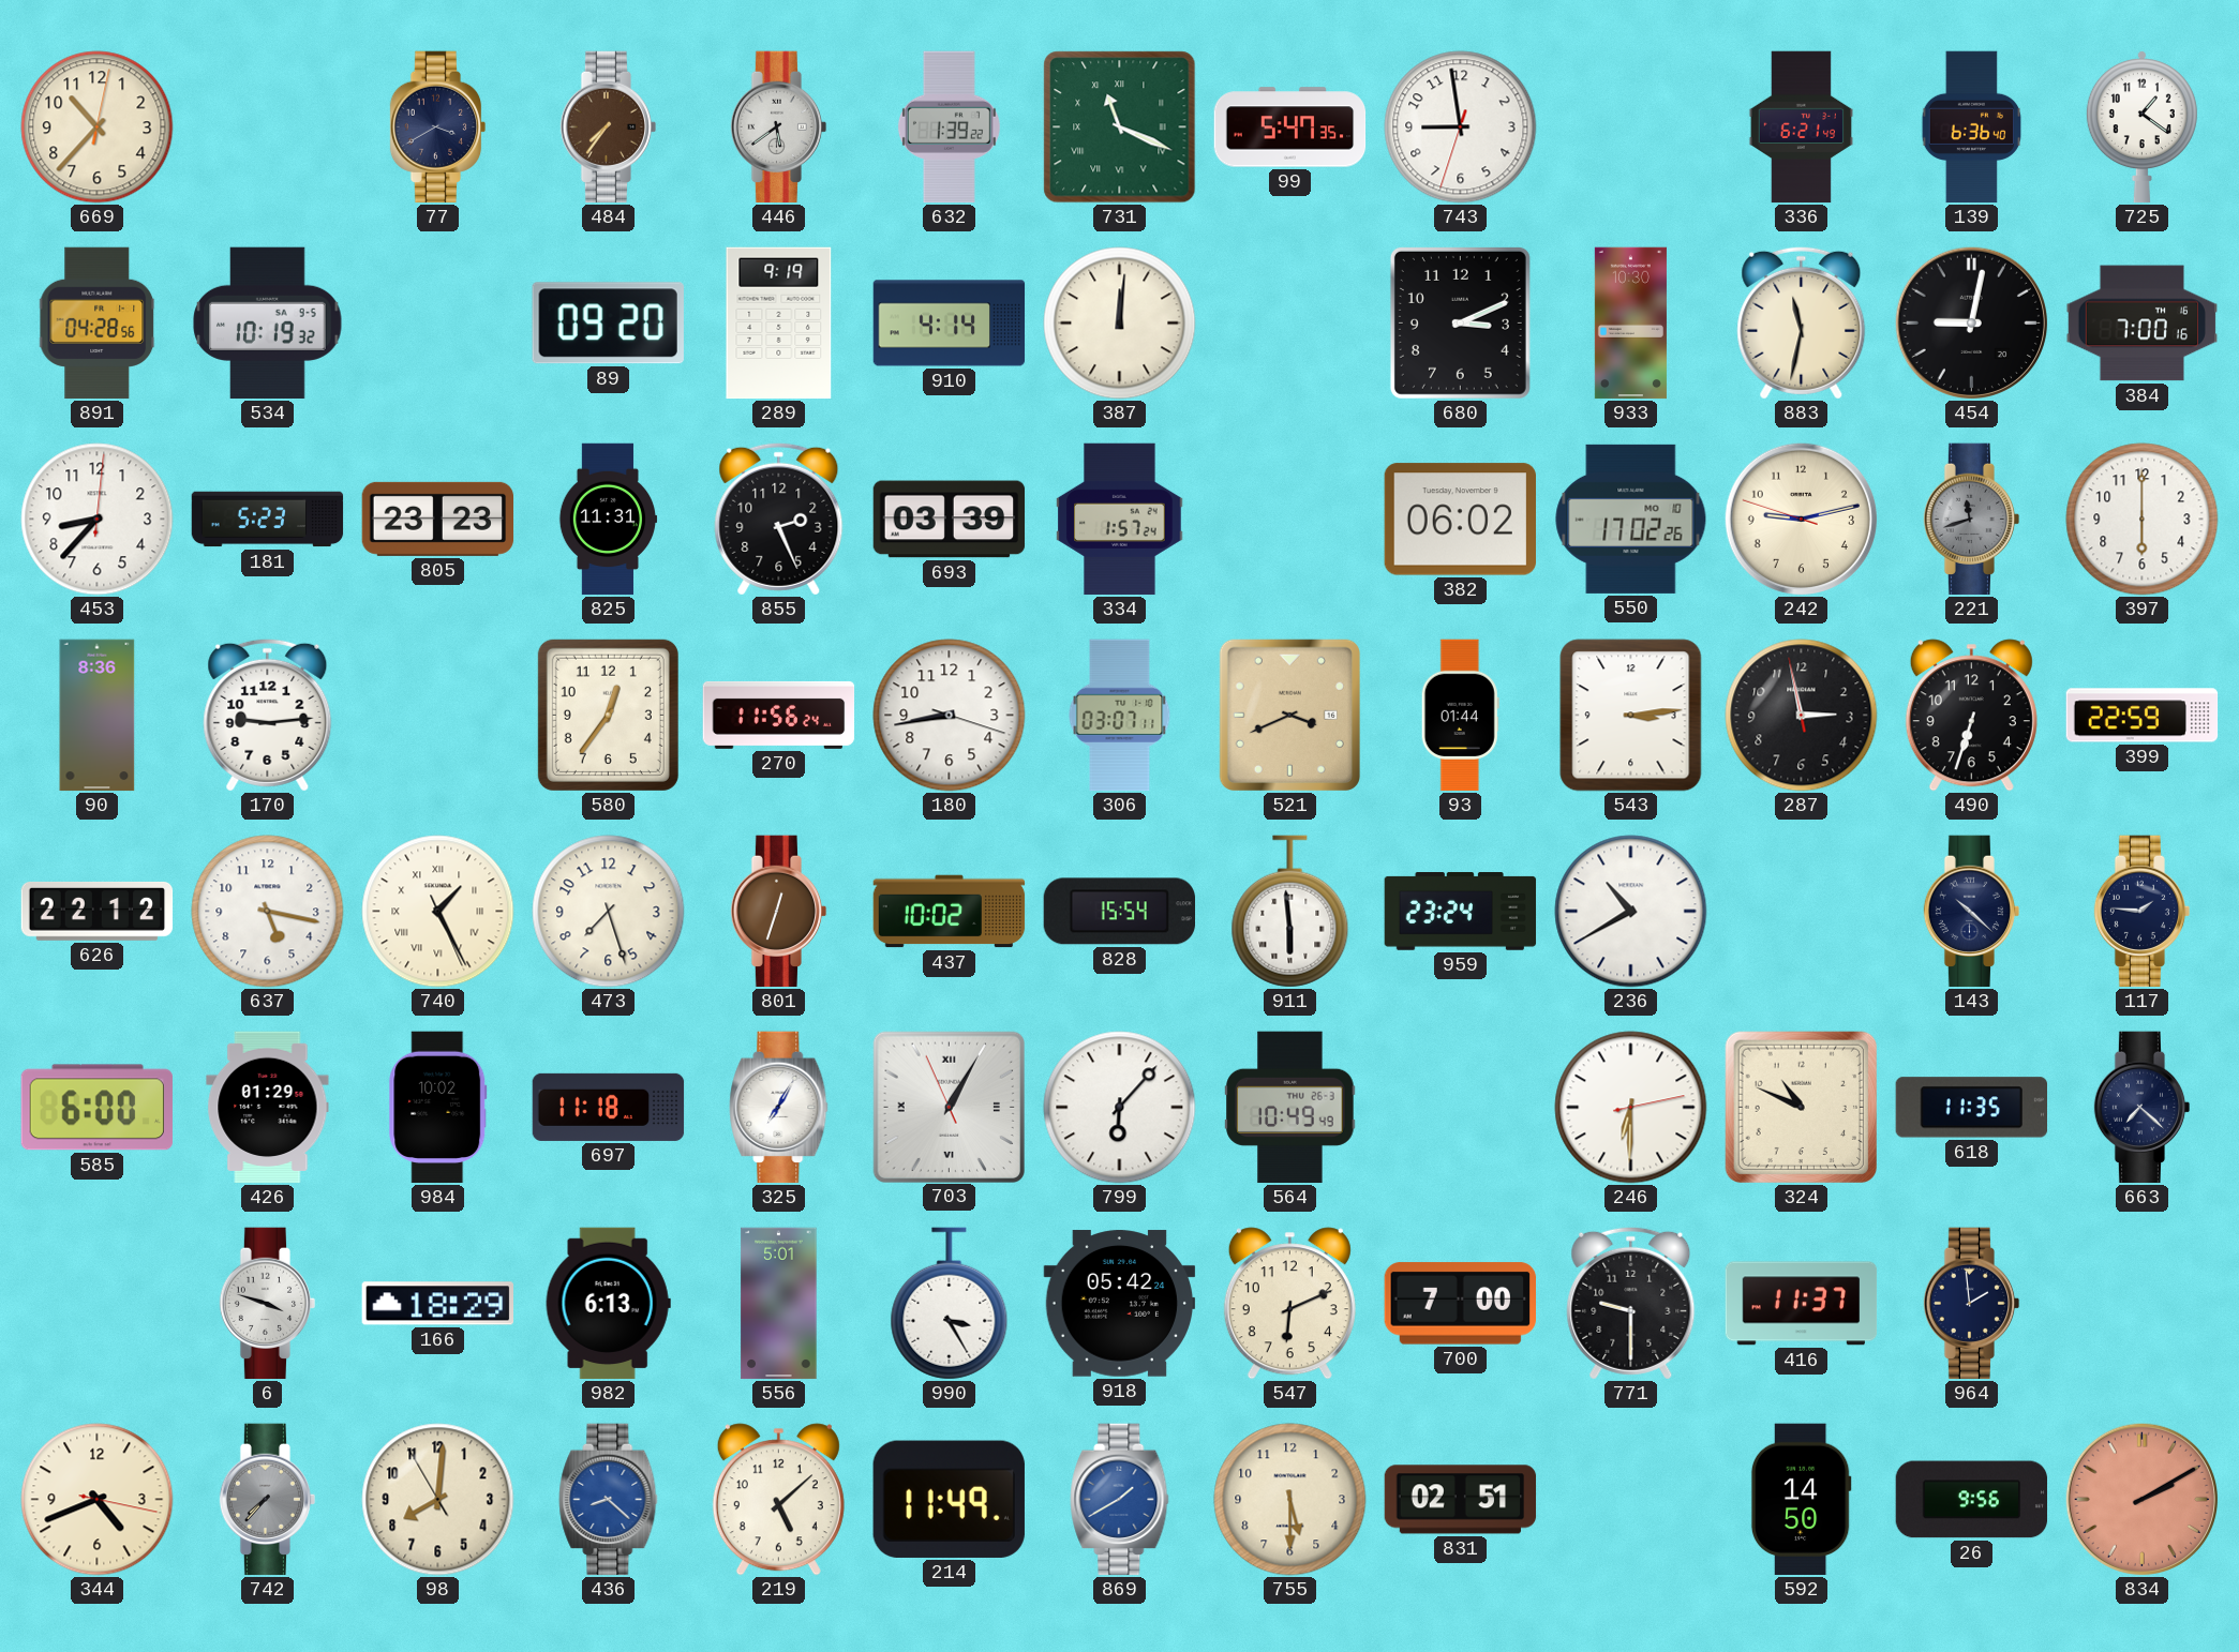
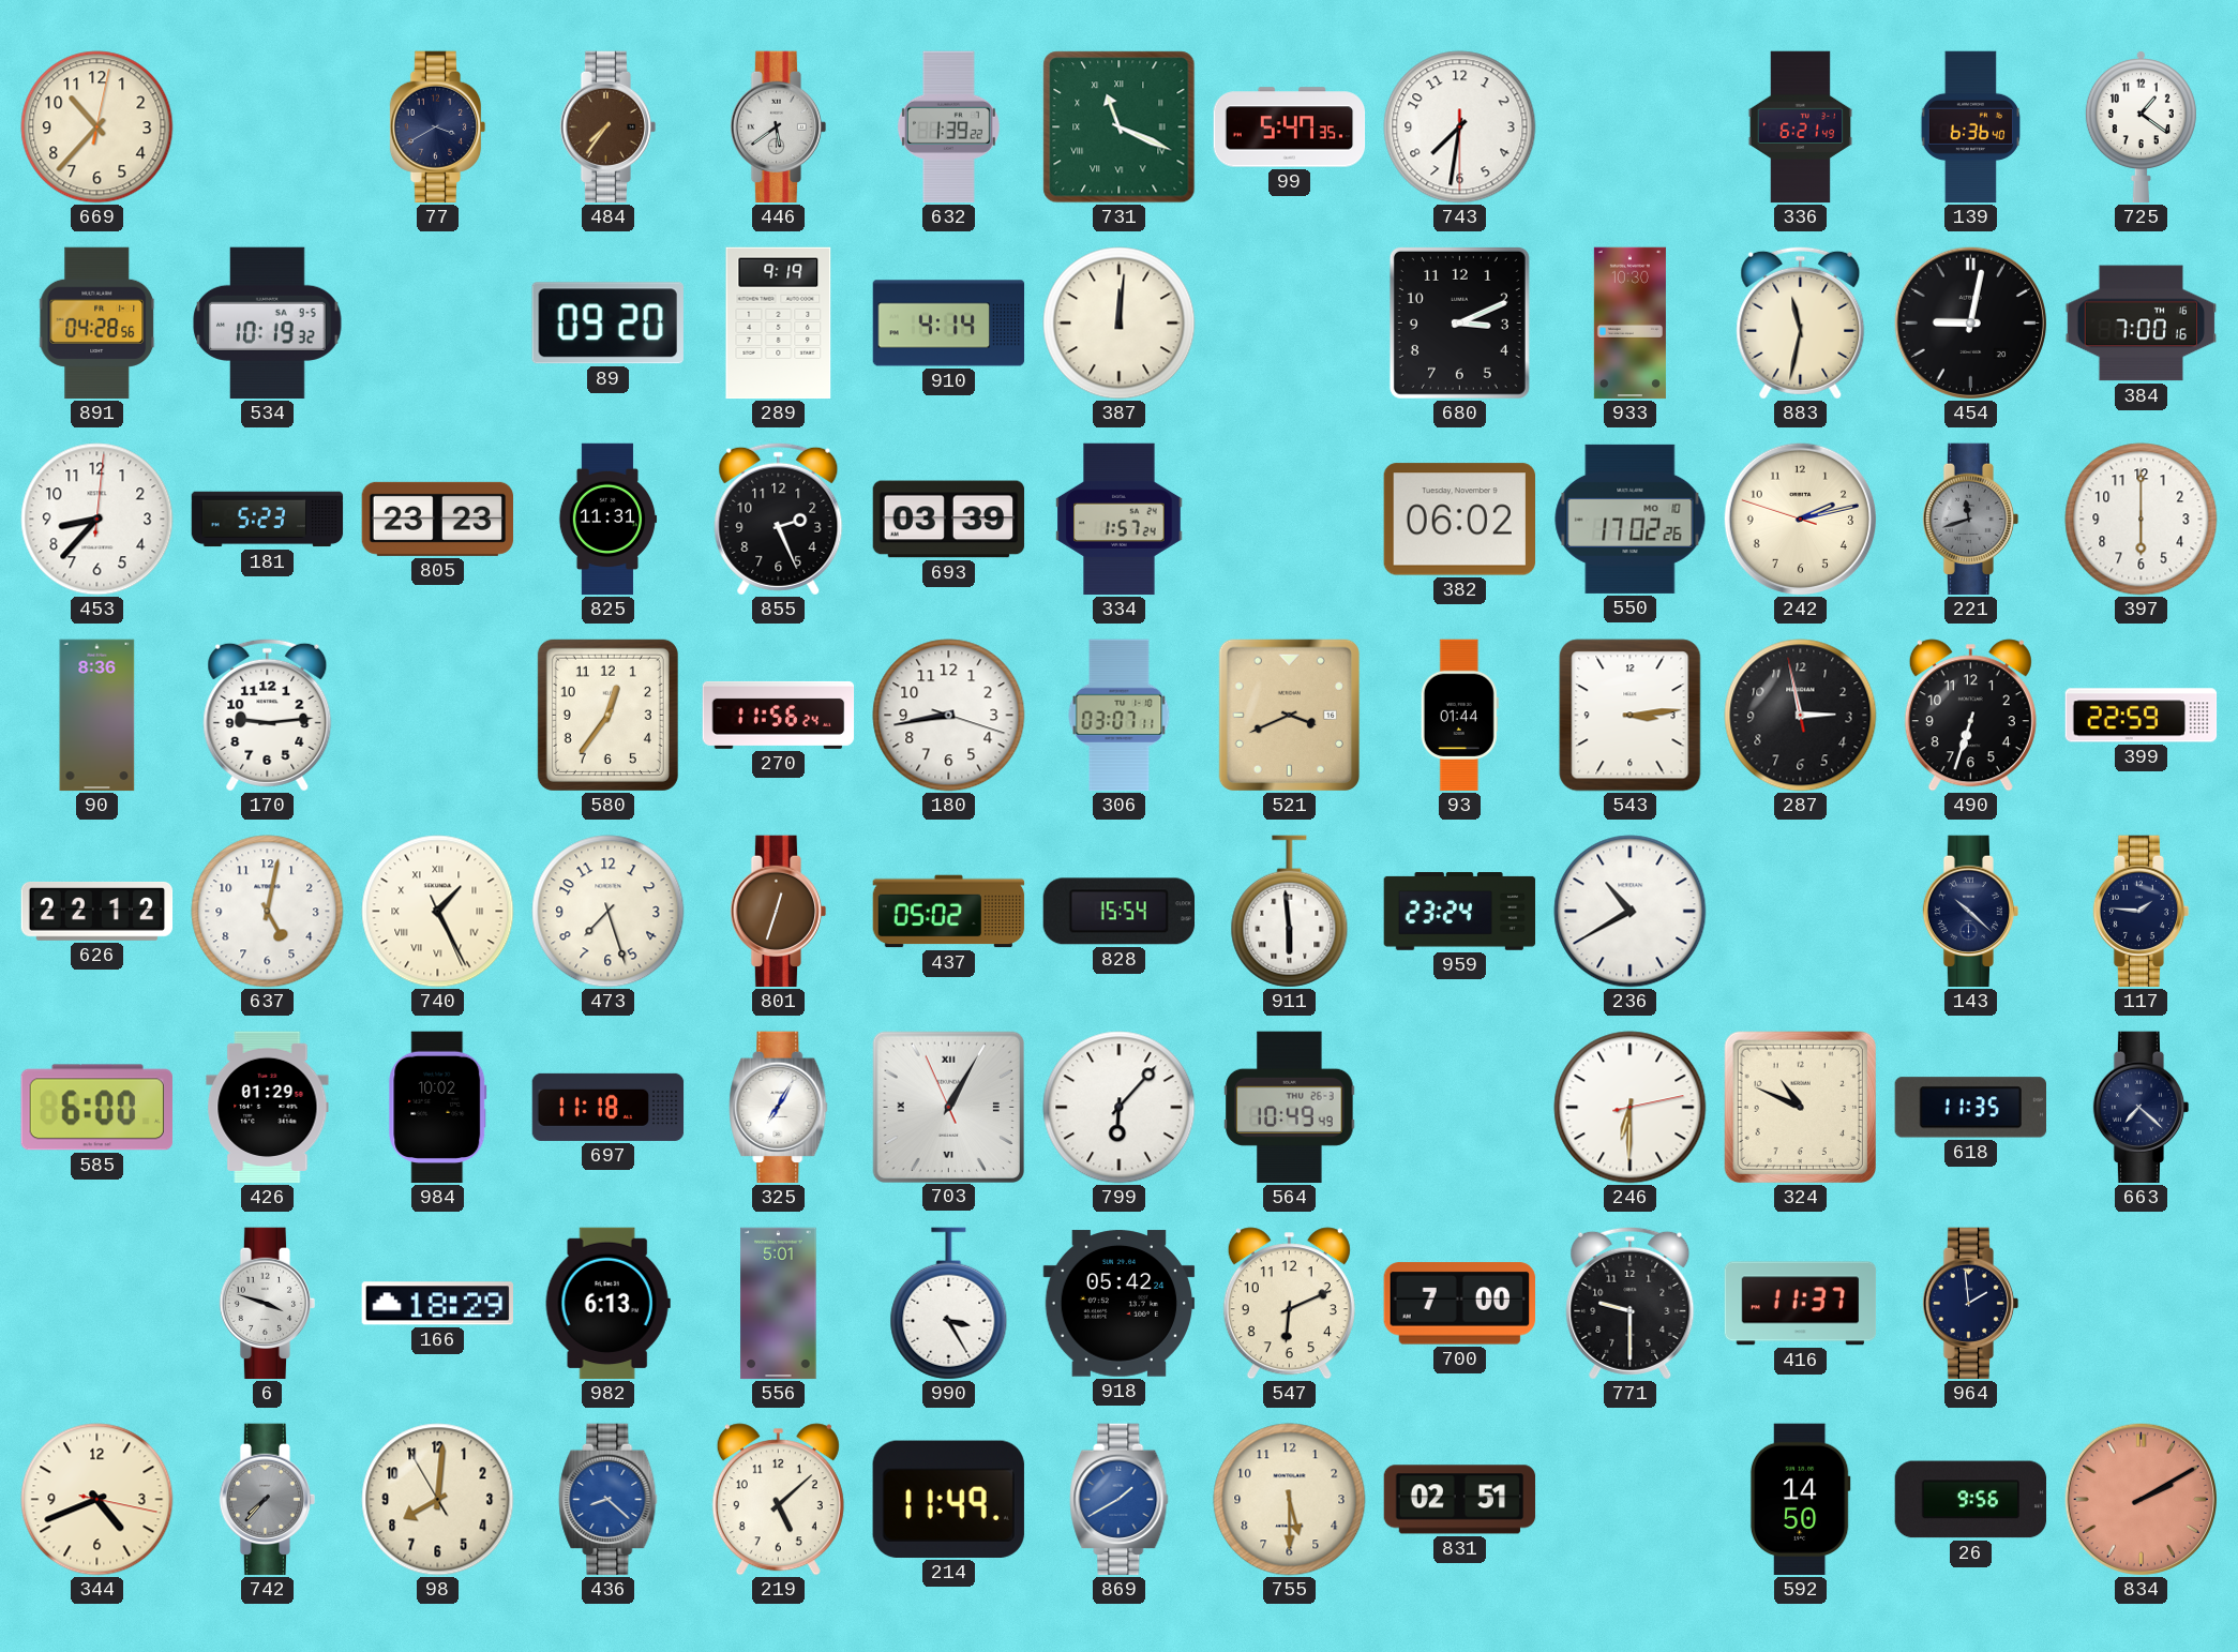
743: 8:58 -> 7:31 (1460, 127)
242: 9:12 -> 2:12 (1800, 519)
637: 5:17 -> 5:02 (268, 912)
437: 10:02 -> 05:02 (949, 912)
